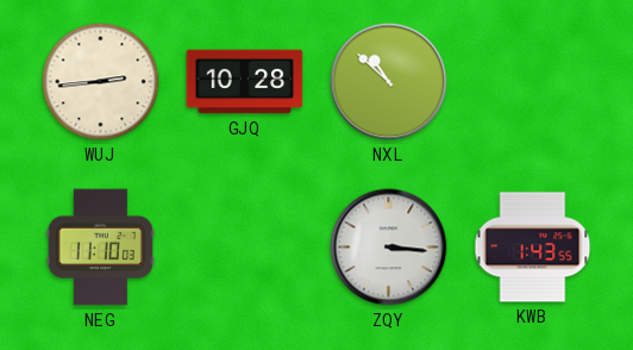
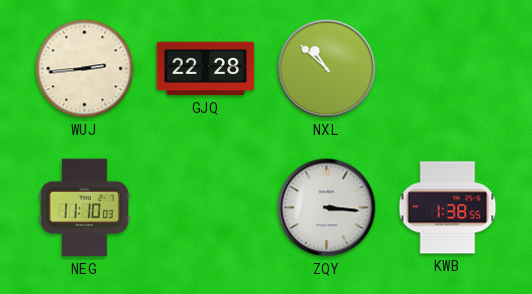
GJQ: 10:28 -> 22:28 (206, 69)
KWB: 1:43 -> 1:38 (448, 208)
